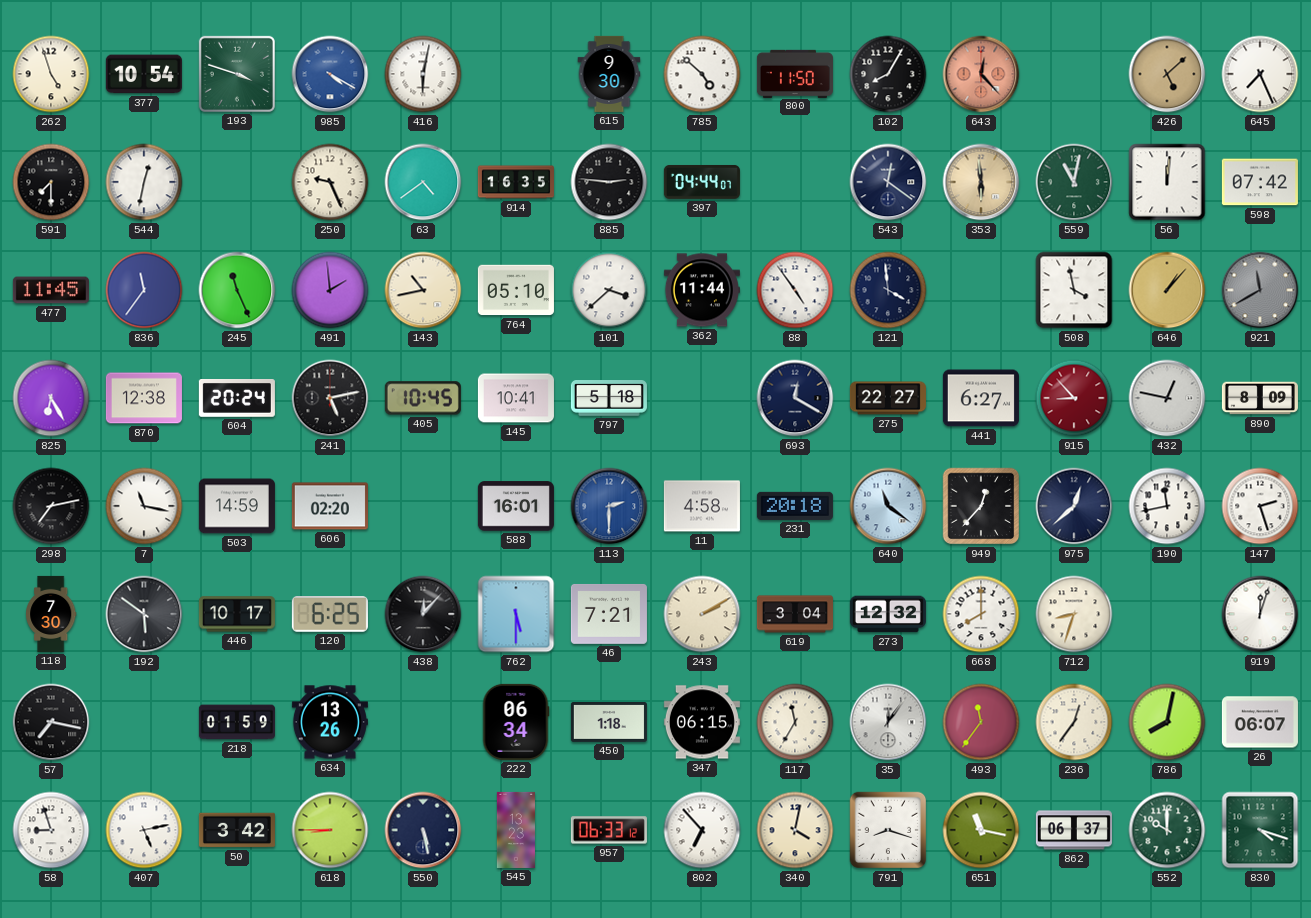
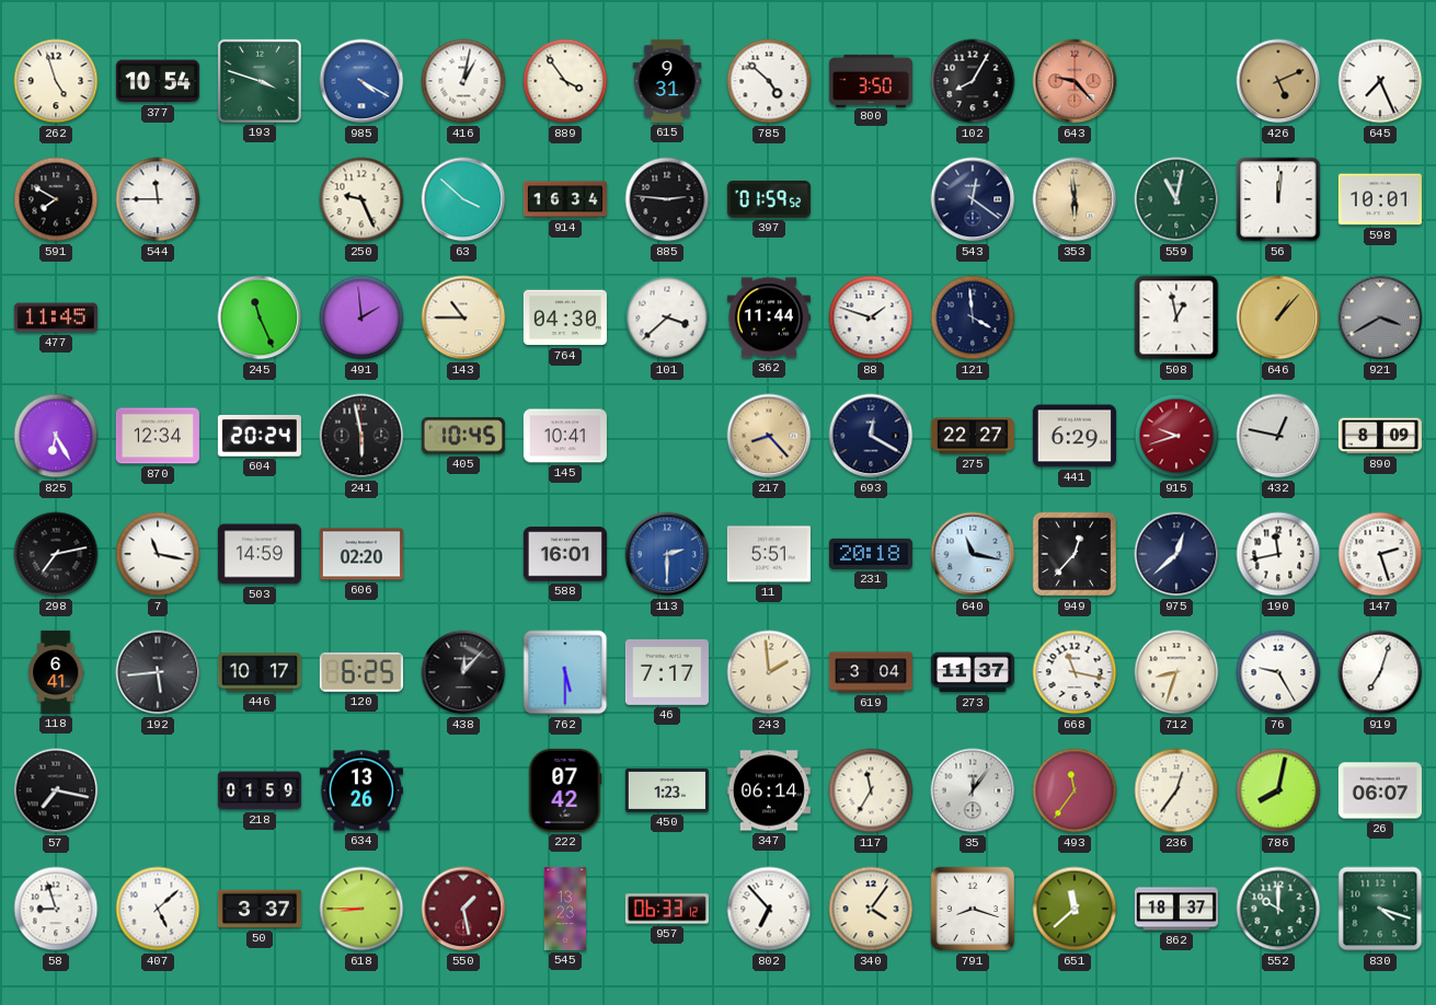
416: 6:02 -> 1:02 (463, 81)
889: none -> 3:54 (565, 81)
615: 9:30 -> 9:31 (667, 81)
800: 11:50 -> 3:50 (871, 80)
643: 12:23 -> 9:23 (1075, 81)
426: 5:08 -> 5:11 (1278, 81)
591: 7:30 -> 7:50 (56, 199)
544: 12:32 -> 11:45 (158, 199)
63: 4:39 -> 3:52 (463, 199)
914: 16:35 -> 16:34 (565, 199)
397: 04:44 -> 01:59 (769, 199)
598: 07:42 -> 10:01 (1380, 199)
836: 11:36 -> none (144, 290)
143: 10:43 -> 10:45 (463, 317)
764: 05:10 -> 04:30 (565, 317)
88: 4:54 -> 1:48 (871, 317)
508: 3:58 -> 12:58 (1176, 317)
921: 11:40 -> 3:40 (1380, 317)
870: 12:38 -> 12:34 (158, 436)
241: 5:13 -> 5:58 (361, 436)
797: 5:18 -> none (609, 399)
217: none -> 8:23 (769, 436)
441: 6:27 -> 6:29 (1075, 436)
915: 8:53 -> 9:42 (1176, 436)
11: 4:58 -> 5:51 (769, 554)
640: 11:21 -> 11:17 (973, 554)
118: 7:30 -> 6:41 (56, 672)
192: 5:51 -> 5:44 (158, 672)
46: 7:21 -> 7:17 (667, 672)
243: 2:10 -> 1:59 (769, 672)
273: 12:32 -> 11:37 (973, 672)
668: 8:00 -> 11:17 (1075, 672)
76: none -> 9:25 (1278, 672)
919: 12:03 -> 7:03 (1380, 672)
222: 06:34 -> 07:42 (565, 790)
450: 1:18 -> 1:23 (667, 790)
347: 06:15 -> 06:14 (769, 790)
407: 5:13 -> 5:08 (158, 909)
50: 3:42 -> 3:37 (260, 909)
550: 5:28 -> 1:28 (463, 909)
550 dial: navy -> burgundy (463, 909)
340: 4:02 -> 4:06 (871, 909)
651: 11:17 -> 11:38 (1075, 909)
862: 06:37 -> 18:37 (1176, 909)
